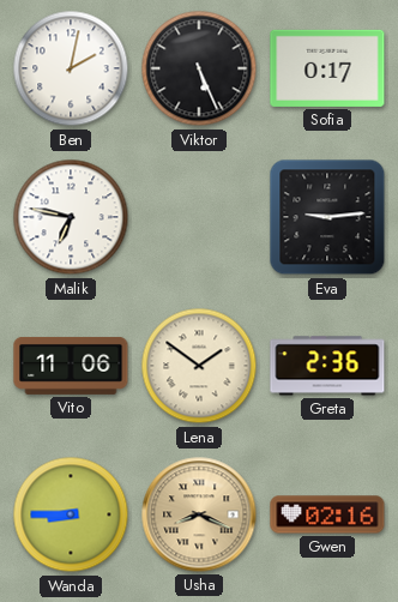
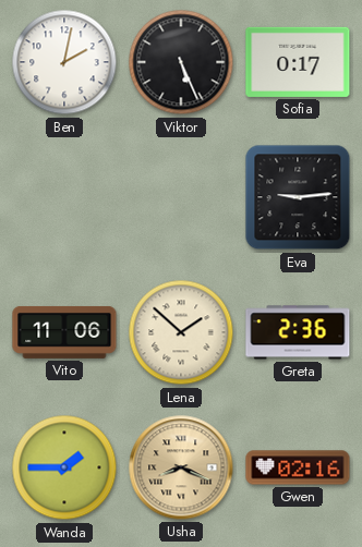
Malik: 6:47 -> none (71, 217)
Lena: 1:51 -> 1:52 (181, 332)
Wanda: 8:45 -> 1:45 (64, 467)
